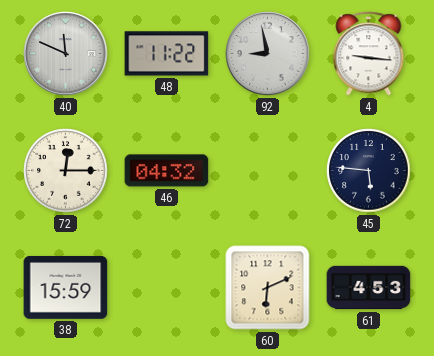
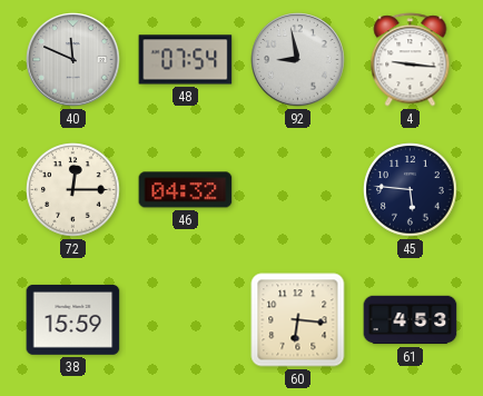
48: 11:22 -> 07:54 (186, 60)
60: 6:11 -> 6:16 (298, 320)
